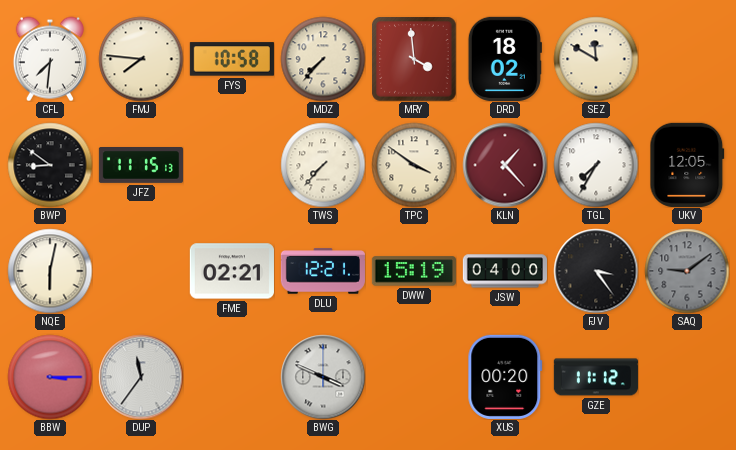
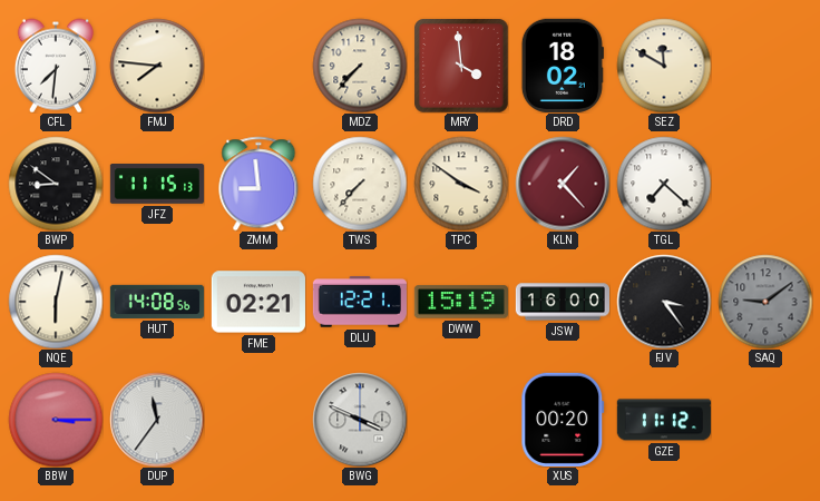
FYS: 10:58 -> none (232, 59)
ZMM: none -> 8:59 (258, 184)
TGL: 7:35 -> 7:22 (664, 184)
UKV: 12:05 -> none (687, 165)
HUT: none -> 14:08 (157, 302)
JSW: 04:00 -> 16:00 (562, 302)
